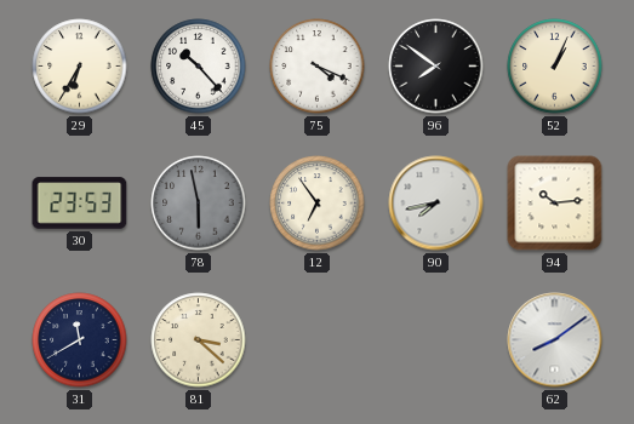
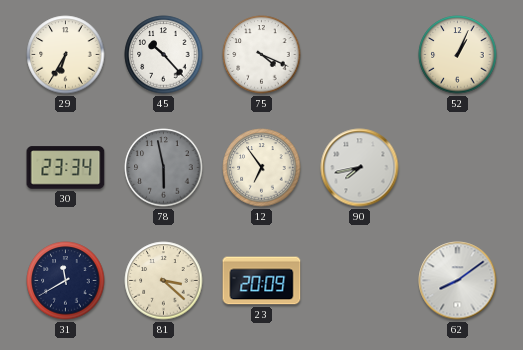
96: 7:51 -> none (436, 67)
30: 23:53 -> 23:34 (66, 168)
94: 10:14 -> none (555, 204)
23: none -> 20:09 (262, 281)
